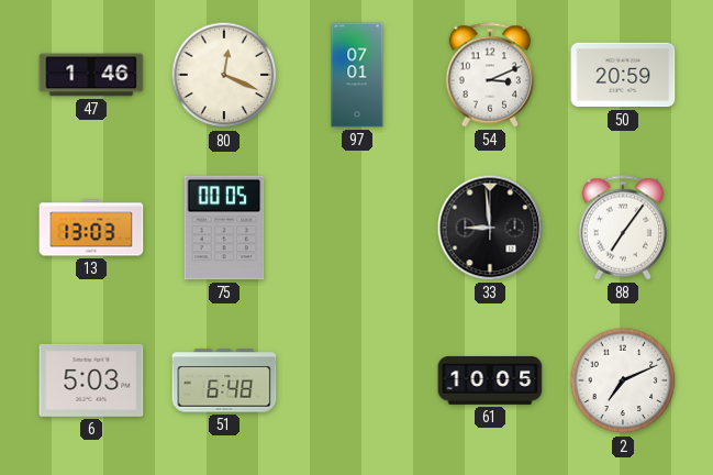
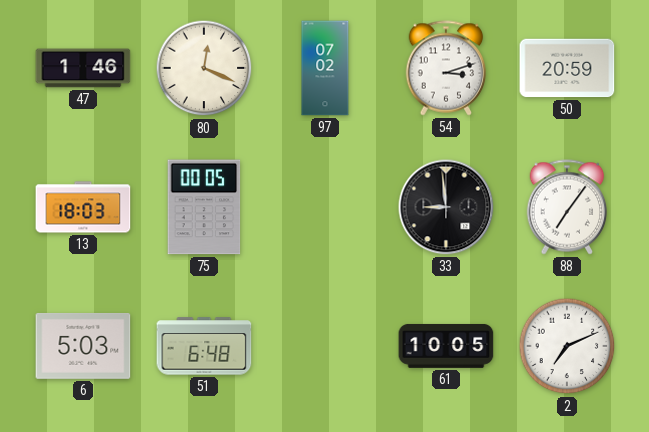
97: 07:01 -> 07:02 (325, 68)
54: 3:11 -> 3:12 (446, 68)
13: 13:03 -> 18:03 (83, 207)
